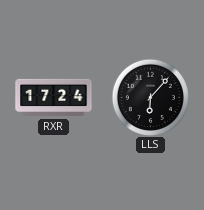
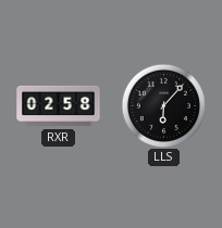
RXR: 17:24 -> 02:58 (59, 106)
